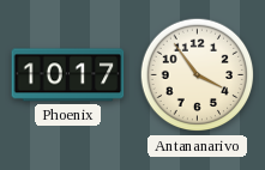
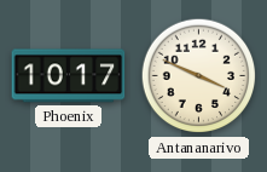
Antananarivo: 3:54 -> 3:49 (199, 76)
